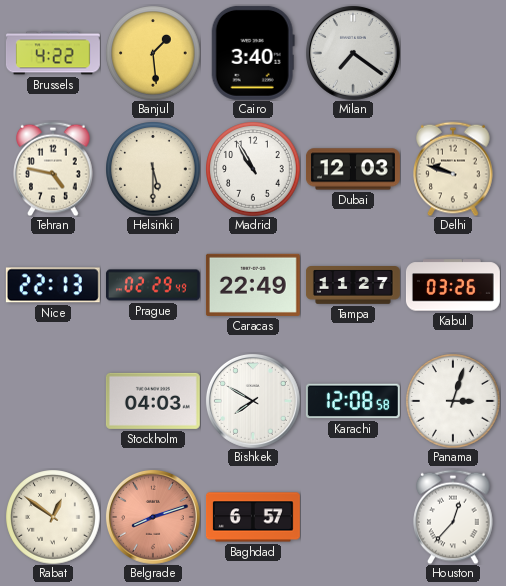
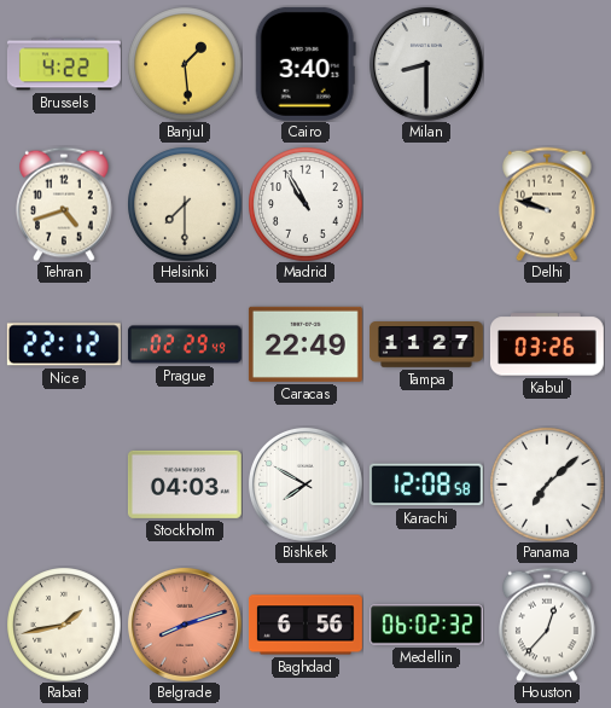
Milan: 7:21 -> 8:30 (426, 64)
Tehran: 4:47 -> 4:42 (64, 204)
Helsinki: 5:30 -> 7:30 (185, 204)
Dubai: 12:03 -> none (353, 169)
Nice: 22:13 -> 22:12 (64, 344)
Panama: 3:03 -> 7:08 (547, 484)
Rabat: 12:51 -> 1:43 (64, 625)
Baghdad: 6:57 -> 6:56 (305, 625)
Medellin: none -> 06:02 (426, 625)
